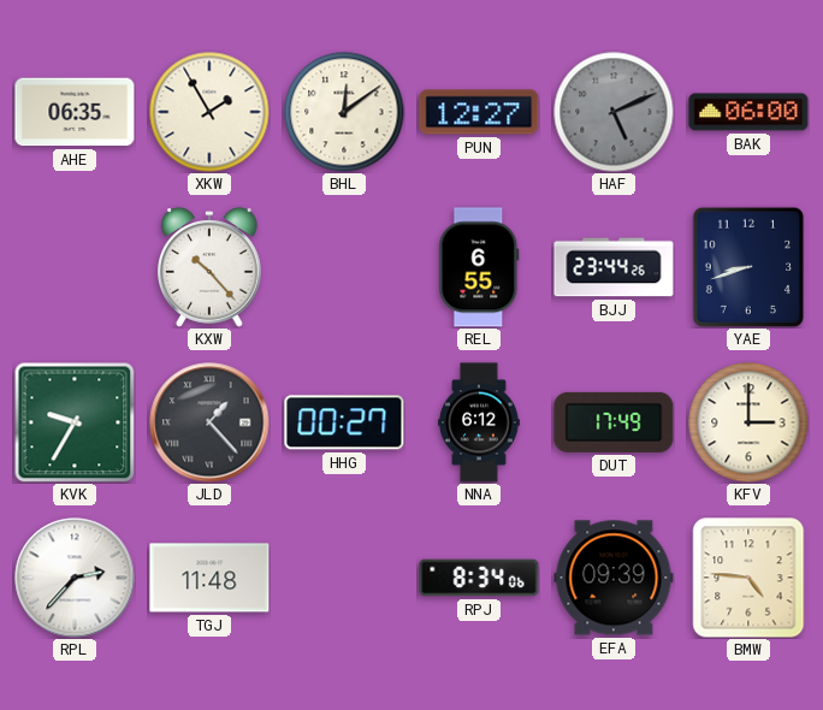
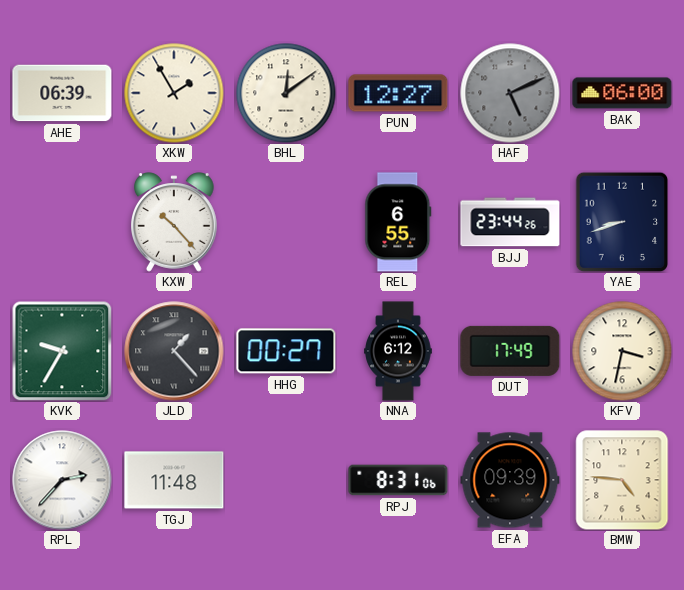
AHE: 06:35 -> 06:39 (62, 93)
KFV: 3:00 -> 3:32 (622, 351)
RPJ: 8:34 -> 8:31 (398, 480)
